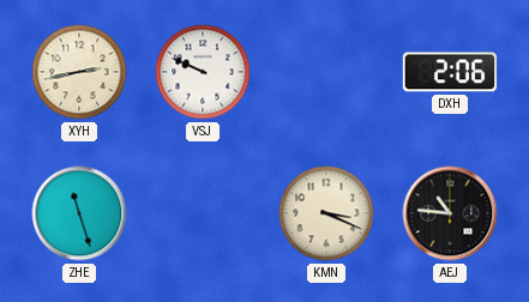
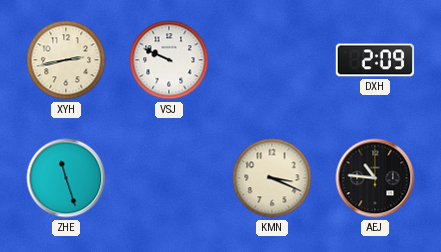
DXH: 2:06 -> 2:09 (375, 60)
